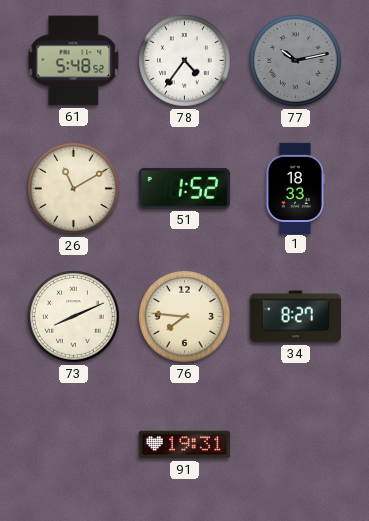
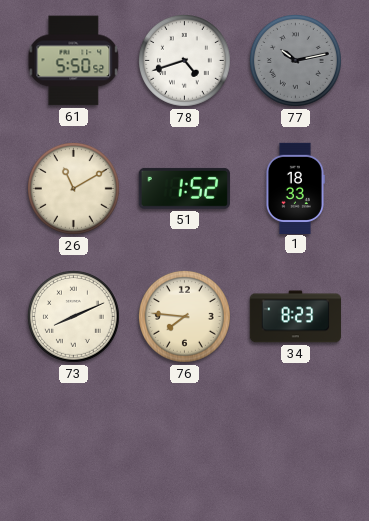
61: 5:48 -> 5:50 (74, 61)
78: 4:36 -> 4:42 (184, 60)
34: 8:27 -> 8:23 (295, 317)
91: 19:31 -> none (184, 445)
